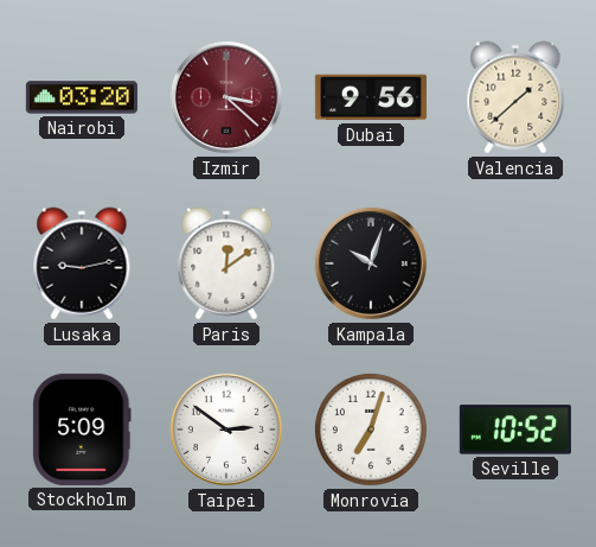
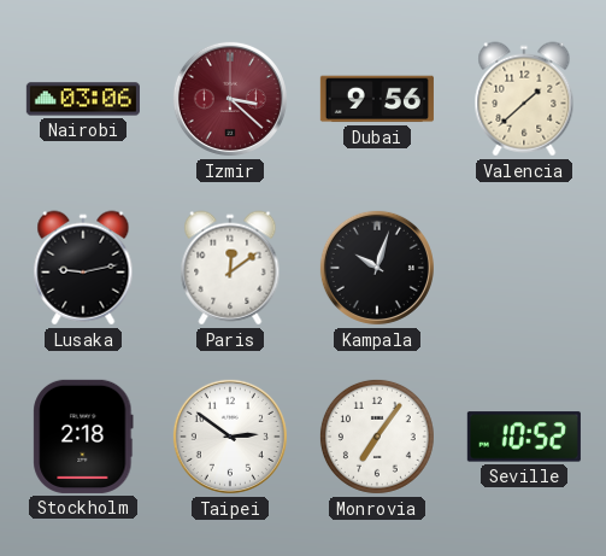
Nairobi: 03:20 -> 03:06 (83, 99)
Stockholm: 5:09 -> 2:18 (83, 437)
Monrovia: 7:03 -> 7:06 (377, 437)
